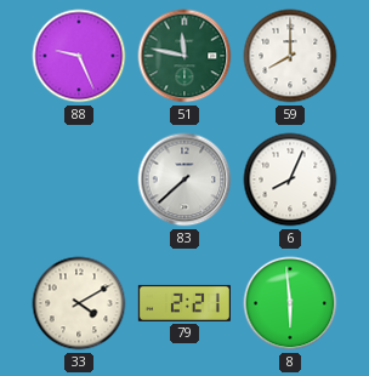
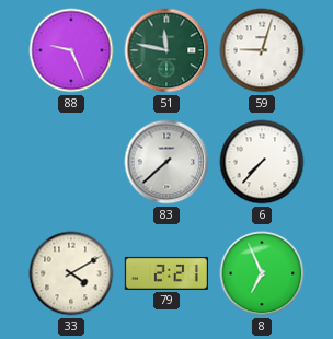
59: 8:00 -> 9:03 (262, 50)
6: 8:04 -> 7:37 (262, 162)
8: 5:59 -> 6:56 (262, 273)
